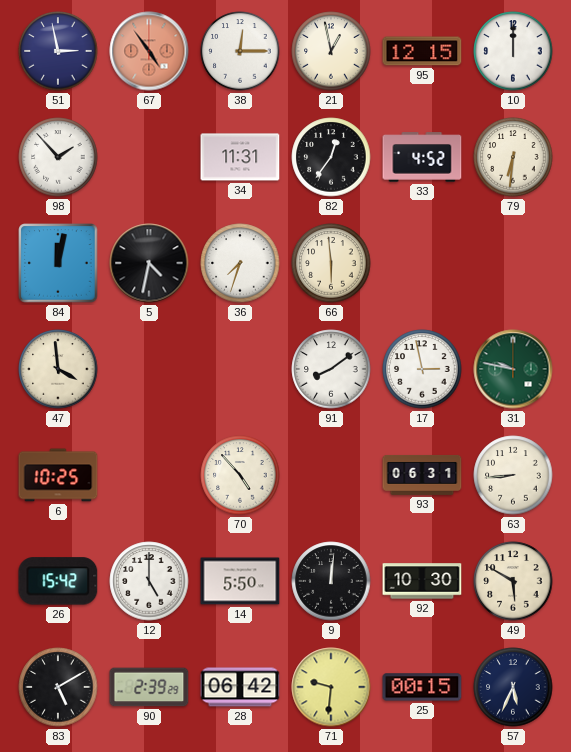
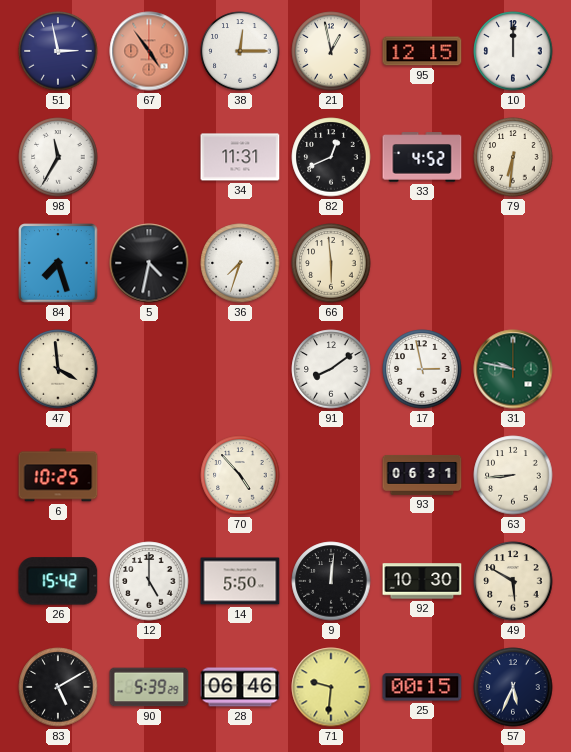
98: 1:53 -> 11:35 (58, 157)
82: 12:36 -> 12:41 (331, 157)
84: 12:02 -> 7:27 (58, 263)
90: 2:39 -> 5:39 (149, 687)
28: 06:42 -> 06:46 (240, 687)
